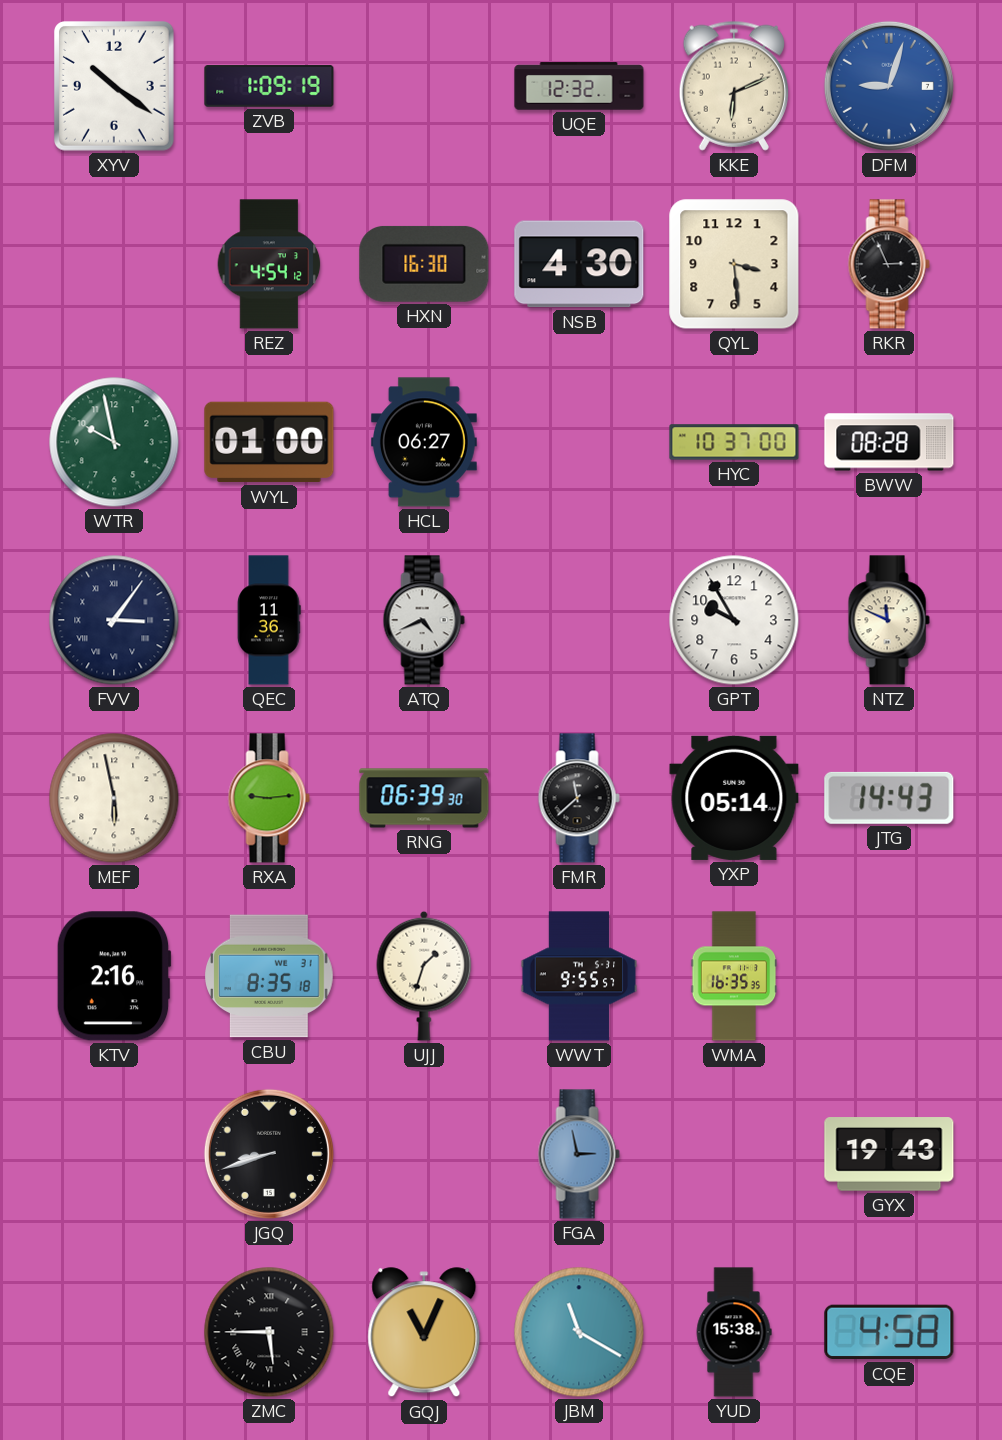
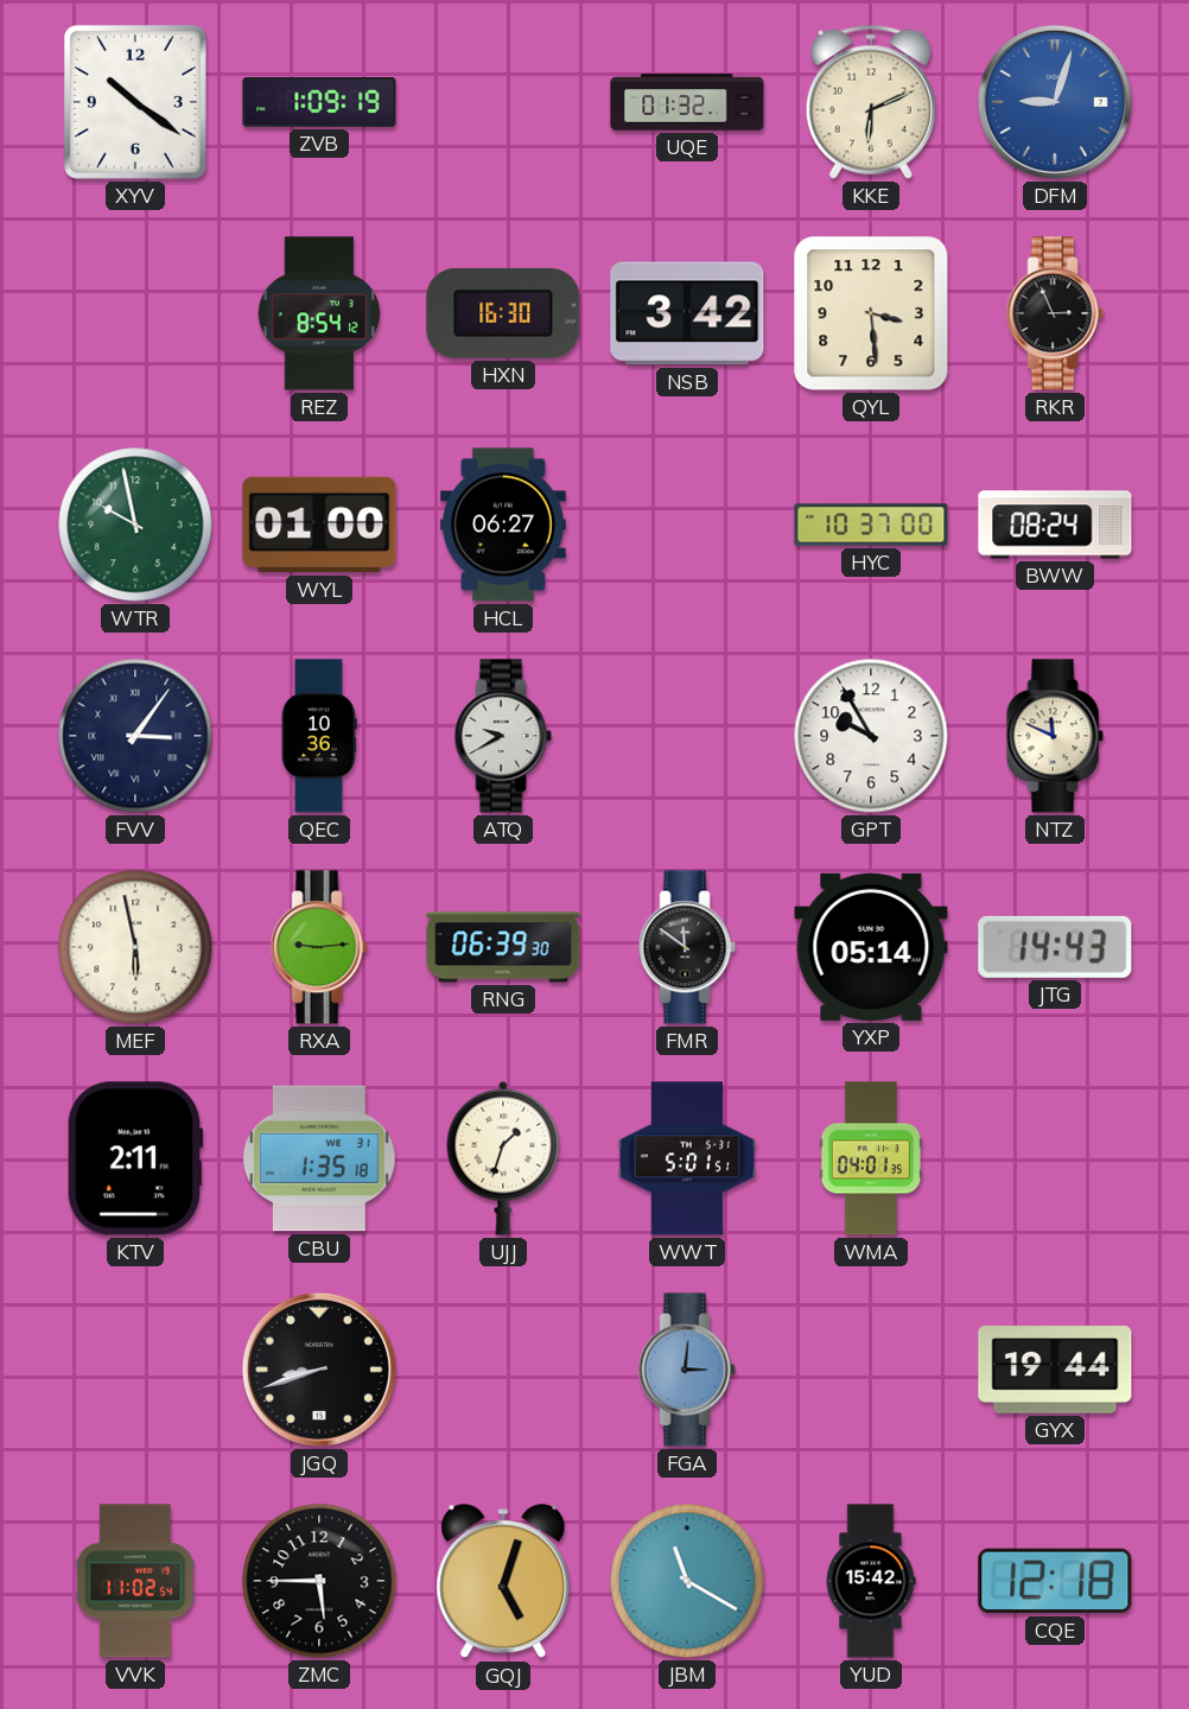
UQE: 12:32 -> 01:32 (687, 102)
REZ: 4:54 -> 8:54 (319, 313)
NSB: 4:30 -> 3:42 (687, 313)
BWW: 08:28 -> 08:24 (1055, 525)
QEC: 11:36 -> 10:36 (320, 736)
ATQ: 4:41 -> 9:40 (503, 736)
FMR: 11:38 -> 11:51 (687, 947)
KTV: 2:16 -> 2:11 (135, 1158)
CBU: 8:35 -> 1:35 (320, 1158)
WWT: 9:55 -> 5:01 (687, 1158)
WMA: 16:35 -> 04:01 (871, 1158)
FGA: 2:58 -> 3:01 (687, 1370)
GYX: 19:43 -> 19:44 (1055, 1370)
VVK: none -> 11:02 (135, 1581)
ZMC numerals: Roman -> Arabic (319, 1581)
GQJ: 11:04 -> 5:03 (503, 1582)
YUD: 15:38 -> 15:42 (871, 1581)
CQE: 4:58 -> 12:18 (1055, 1581)
